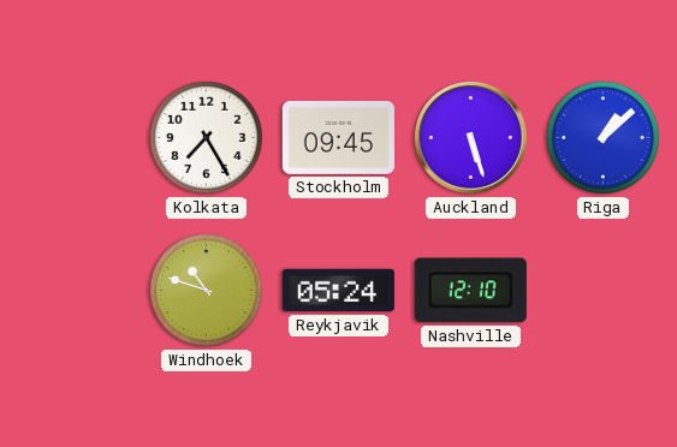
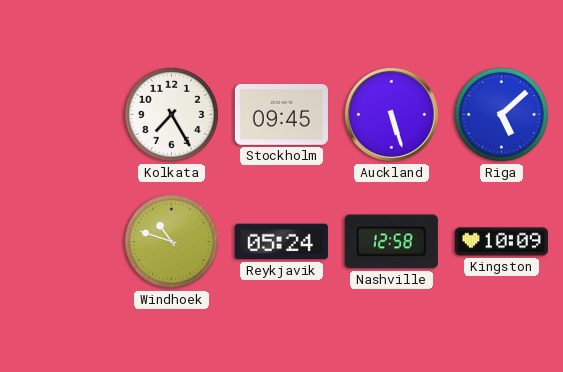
Riga: 1:08 -> 5:08 (501, 114)
Nashville: 12:10 -> 12:58 (391, 242)
Kingston: none -> 10:09 (501, 242)
